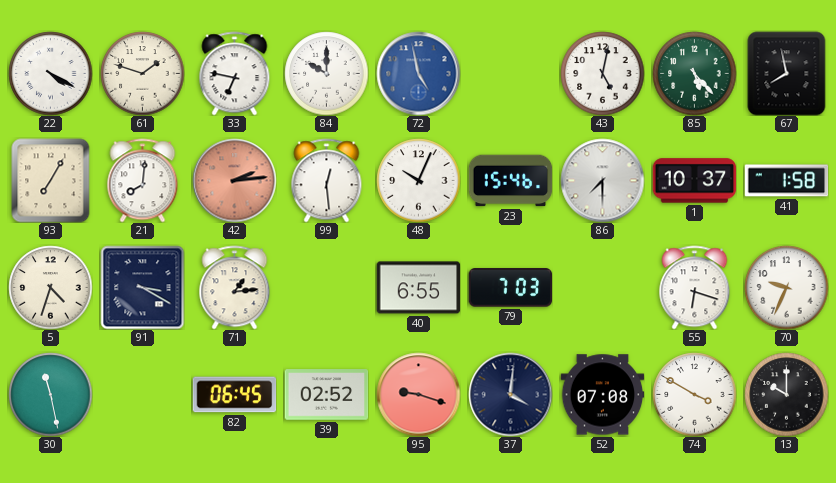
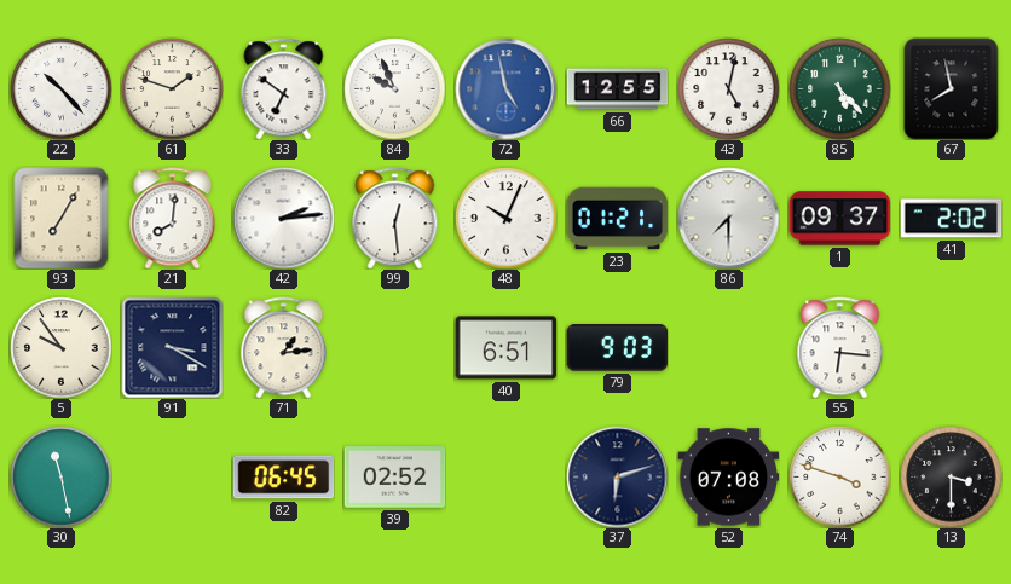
22: 4:20 -> 10:23 (60, 88)
33: 6:47 -> 6:51 (284, 88)
84: 10:00 -> 9:56 (394, 88)
66: none -> 12:55 (617, 89)
42 dial: salmon -> white (283, 218)
23: 15:46 -> 01:21 (617, 219)
1: 10:37 -> 09:37 (839, 219)
41: 1:58 -> 2:02 (951, 219)
5: 4:33 -> 9:54 (60, 347)
40: 6:55 -> 6:51 (505, 348)
79: 7:03 -> 9:03 (617, 348)
55: 6:18 -> 6:16 (840, 347)
70: 9:34 -> none (786, 287)
95: 9:18 -> none (418, 394)
37: 4:01 -> 6:12 (617, 476)
74: 3:50 -> 3:48 (839, 476)
13: 10:00 -> 3:30 (951, 476)
